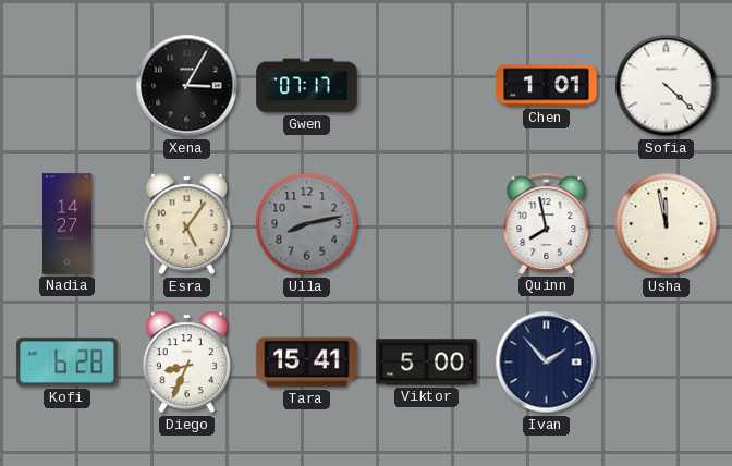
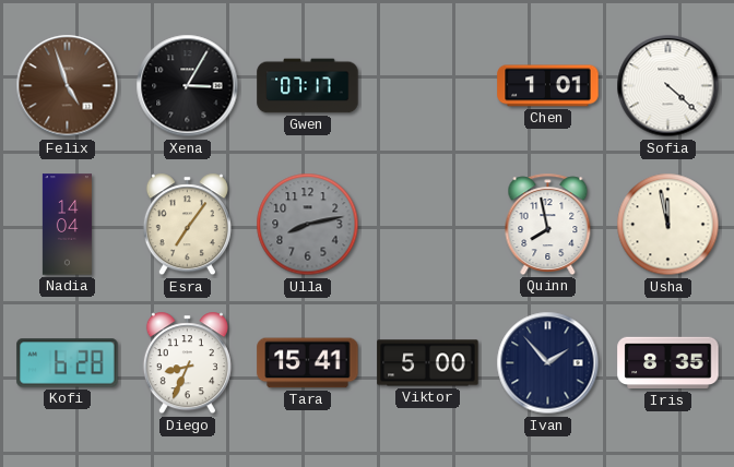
Felix: none -> 4:57 (68, 86)
Nadia: 14:27 -> 14:04 (67, 225)
Esra: 5:06 -> 7:06 (187, 225)
Iris: none -> 8:35 (668, 363)
